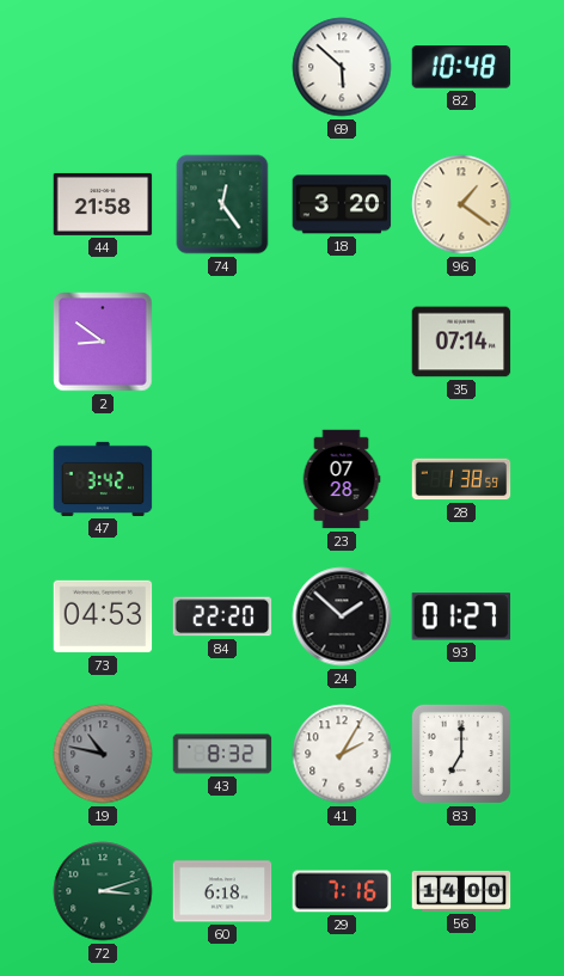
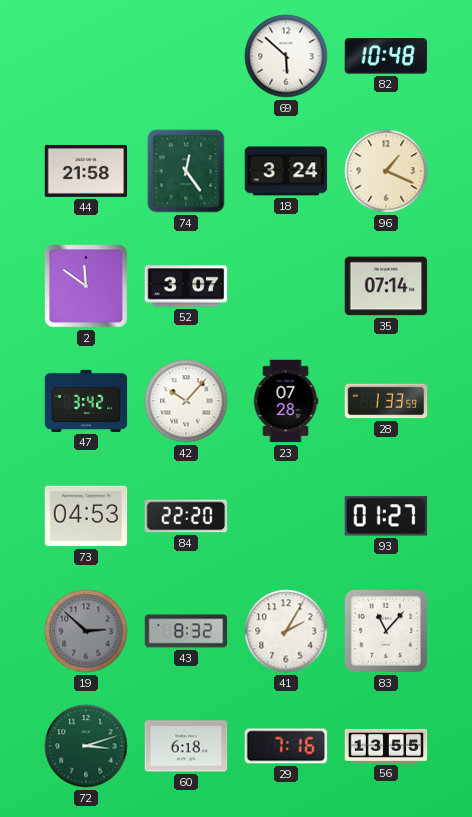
18: 3:20 -> 3:24 (286, 171)
96: 1:21 -> 1:19 (386, 171)
2: 8:51 -> 11:51 (86, 286)
52: none -> 3:07 (186, 286)
42: none -> 10:07 (186, 401)
28: 1:38 -> 1:33 (386, 401)
24: 1:52 -> none (342, 616)
19: 10:47 -> 2:52 (86, 631)
83: 7:00 -> 11:07 (386, 631)
56: 14:00 -> 13:55 (386, 746)
